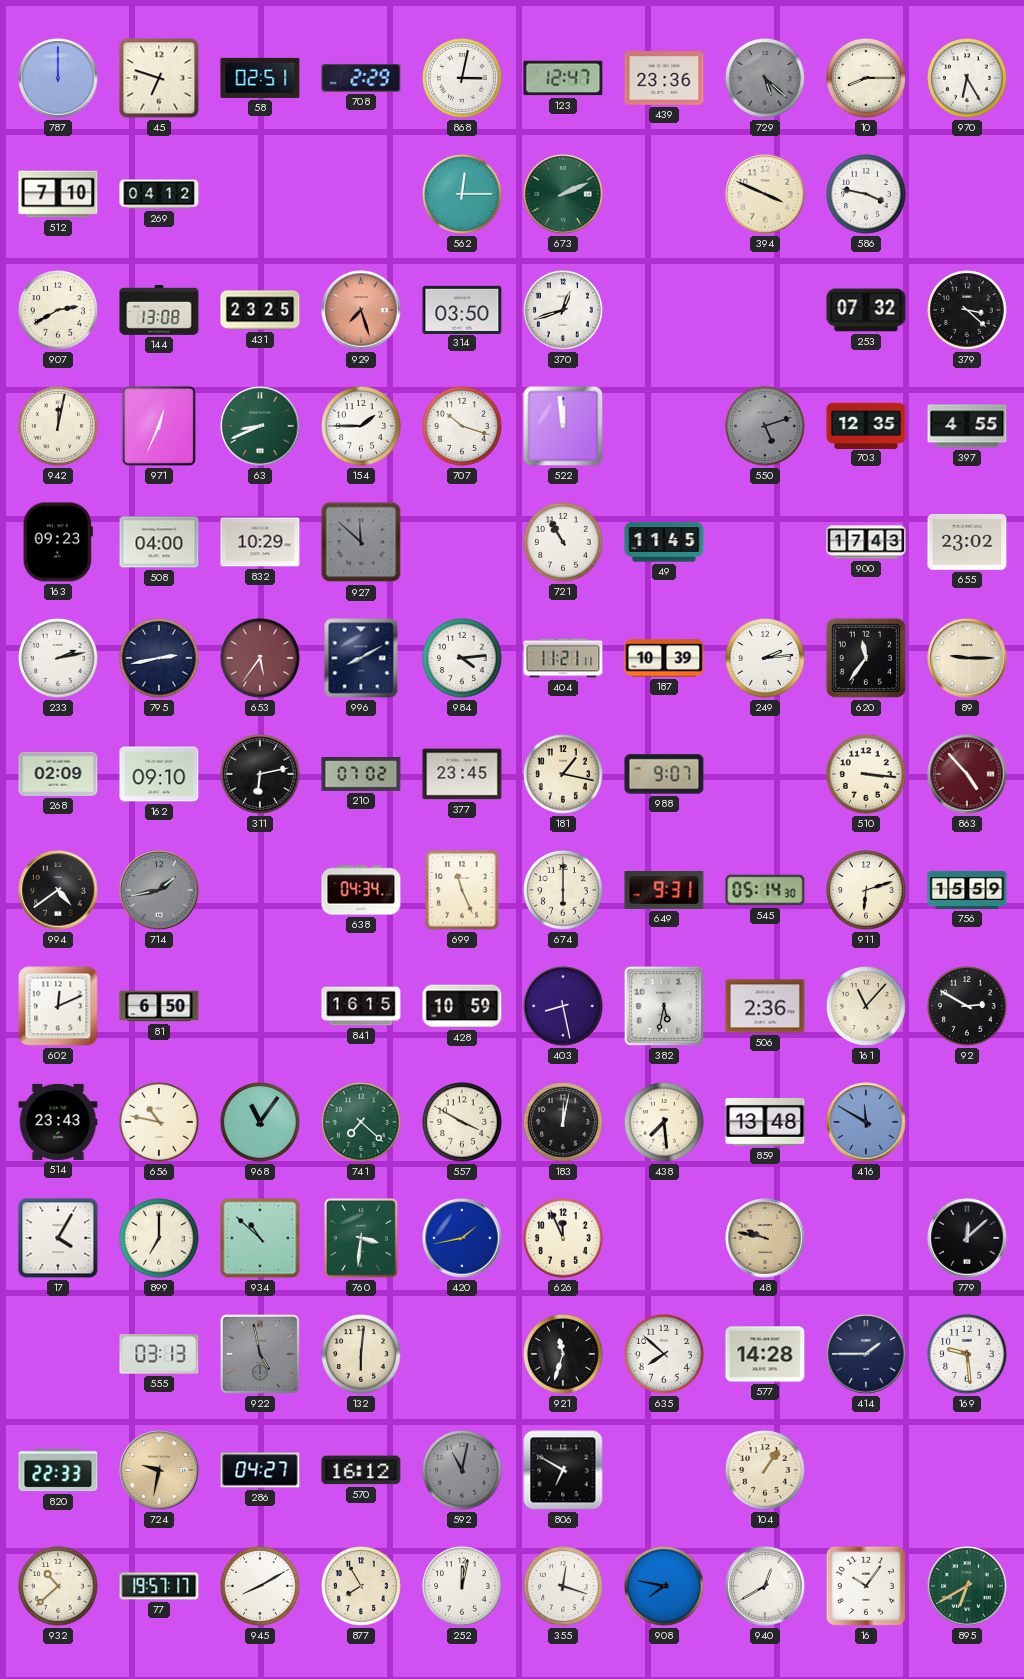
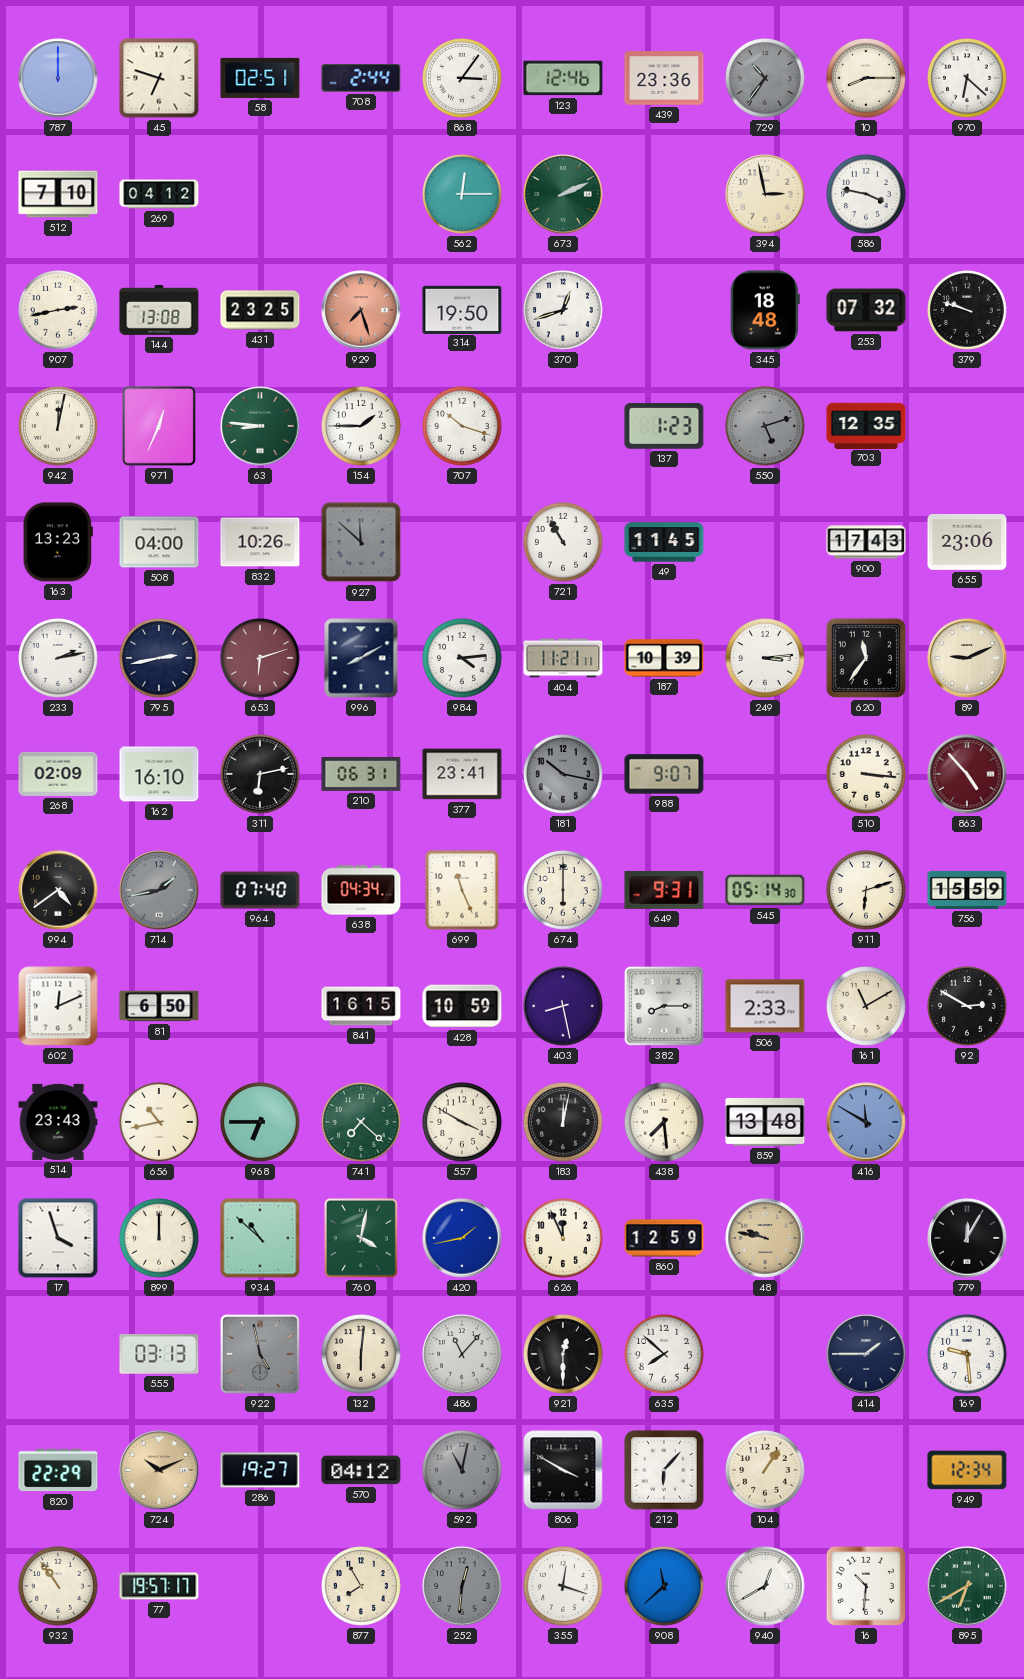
708: 2:29 -> 2:44 (361, 78)
868: 3:02 -> 3:06 (463, 79)
123: 12:47 -> 12:46 (563, 78)
729: 5:22 -> 10:36 (766, 79)
970: 6:25 -> 6:22 (968, 79)
394: 3:49 -> 2:58 (765, 194)
907: 2:40 -> 2:43 (59, 311)
314: 03:50 -> 19:50 (462, 309)
345: none -> 18:48 (765, 310)
379: 3:22 -> 9:48 (968, 311)
63: 8:41 -> 8:46 (260, 426)
522: 11:59 -> none (563, 426)
137: none -> 1:23 (664, 426)
397: 4:55 -> none (967, 426)
163: 09:23 -> 13:23 (58, 542)
832: 10:29 -> 10:26 (260, 542)
655: 23:02 -> 23:06 (967, 543)
653: 5:36 -> 6:12 (261, 659)
249: 2:14 -> 3:14 (766, 659)
89: 9:15 -> 9:11 (967, 658)
162: 09:10 -> 16:10 (159, 774)
210: 07:02 -> 06:31 (361, 774)
377: 23:45 -> 23:41 (462, 774)
181: 1:17 -> 10:17 (564, 775)
181 dial: cream -> grey (564, 775)
964: none -> 07:40 (260, 890)
382: 5:32 -> 8:15 (664, 1006)
506: 2:36 -> 2:33 (765, 1006)
161: 11:07 -> 11:10 (867, 1007)
656: 10:47 -> 10:43 (160, 1123)
968: 11:06 -> 6:45 (261, 1123)
17: 4:05 -> 3:57 (58, 1238)
899: 7:00 -> 12:00 (160, 1239)
760: 3:31 -> 4:02 (361, 1238)
860: none -> 12:59 (664, 1238)
779: 12:08 -> 12:05 (967, 1238)
486: none -> 11:07 (462, 1354)
921: 11:33 -> 12:30 (564, 1355)
577: 14:28 -> none (765, 1354)
820: 22:33 -> 22:29 (58, 1470)
724: 9:32 -> 10:11 (159, 1470)
286: 04:27 -> 19:27 (260, 1470)
570: 16:12 -> 04:12 (361, 1470)
806: 6:50 -> 3:50 (563, 1470)
212: none -> 6:07 (664, 1470)
949: none -> 12:34 (967, 1470)
932: 10:38 -> 10:54 (59, 1587)
945: 8:10 -> none (261, 1587)
252: 12:02 -> 12:31 (462, 1586)
252 dial: white -> grey (462, 1586)
908: 7:47 -> 11:38 (665, 1587)
16: 10:06 -> 10:31 (866, 1586)
